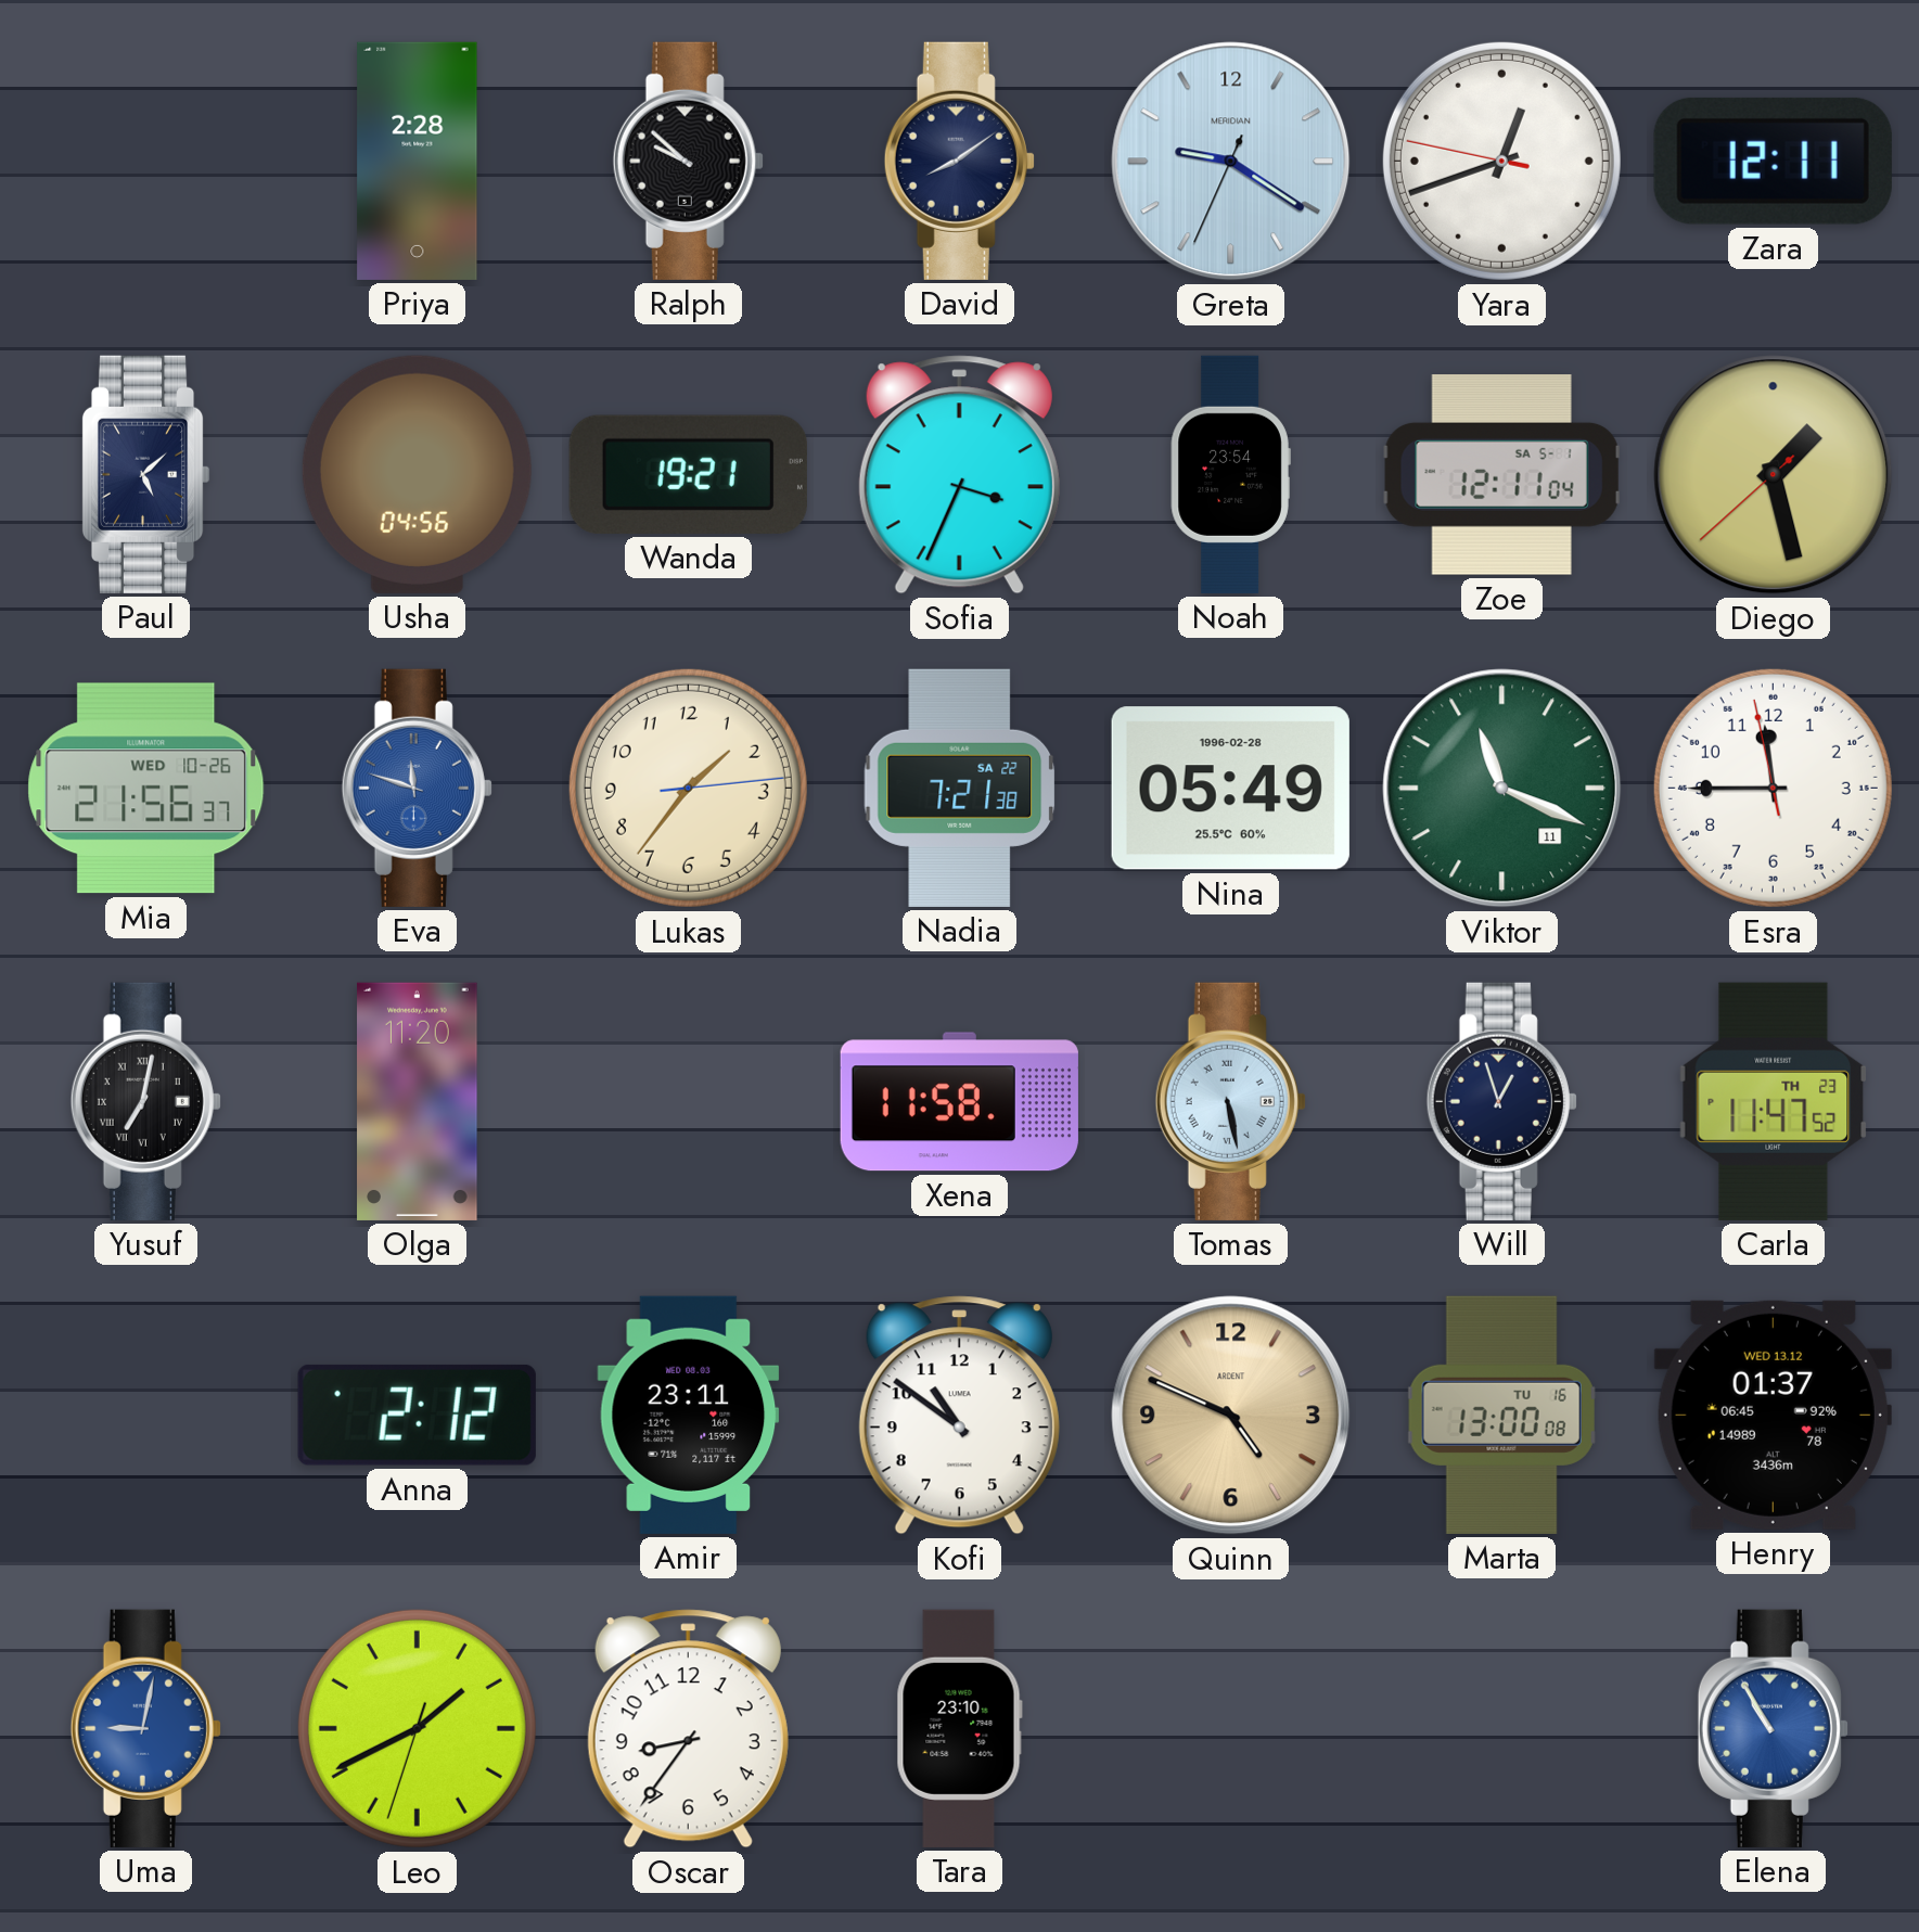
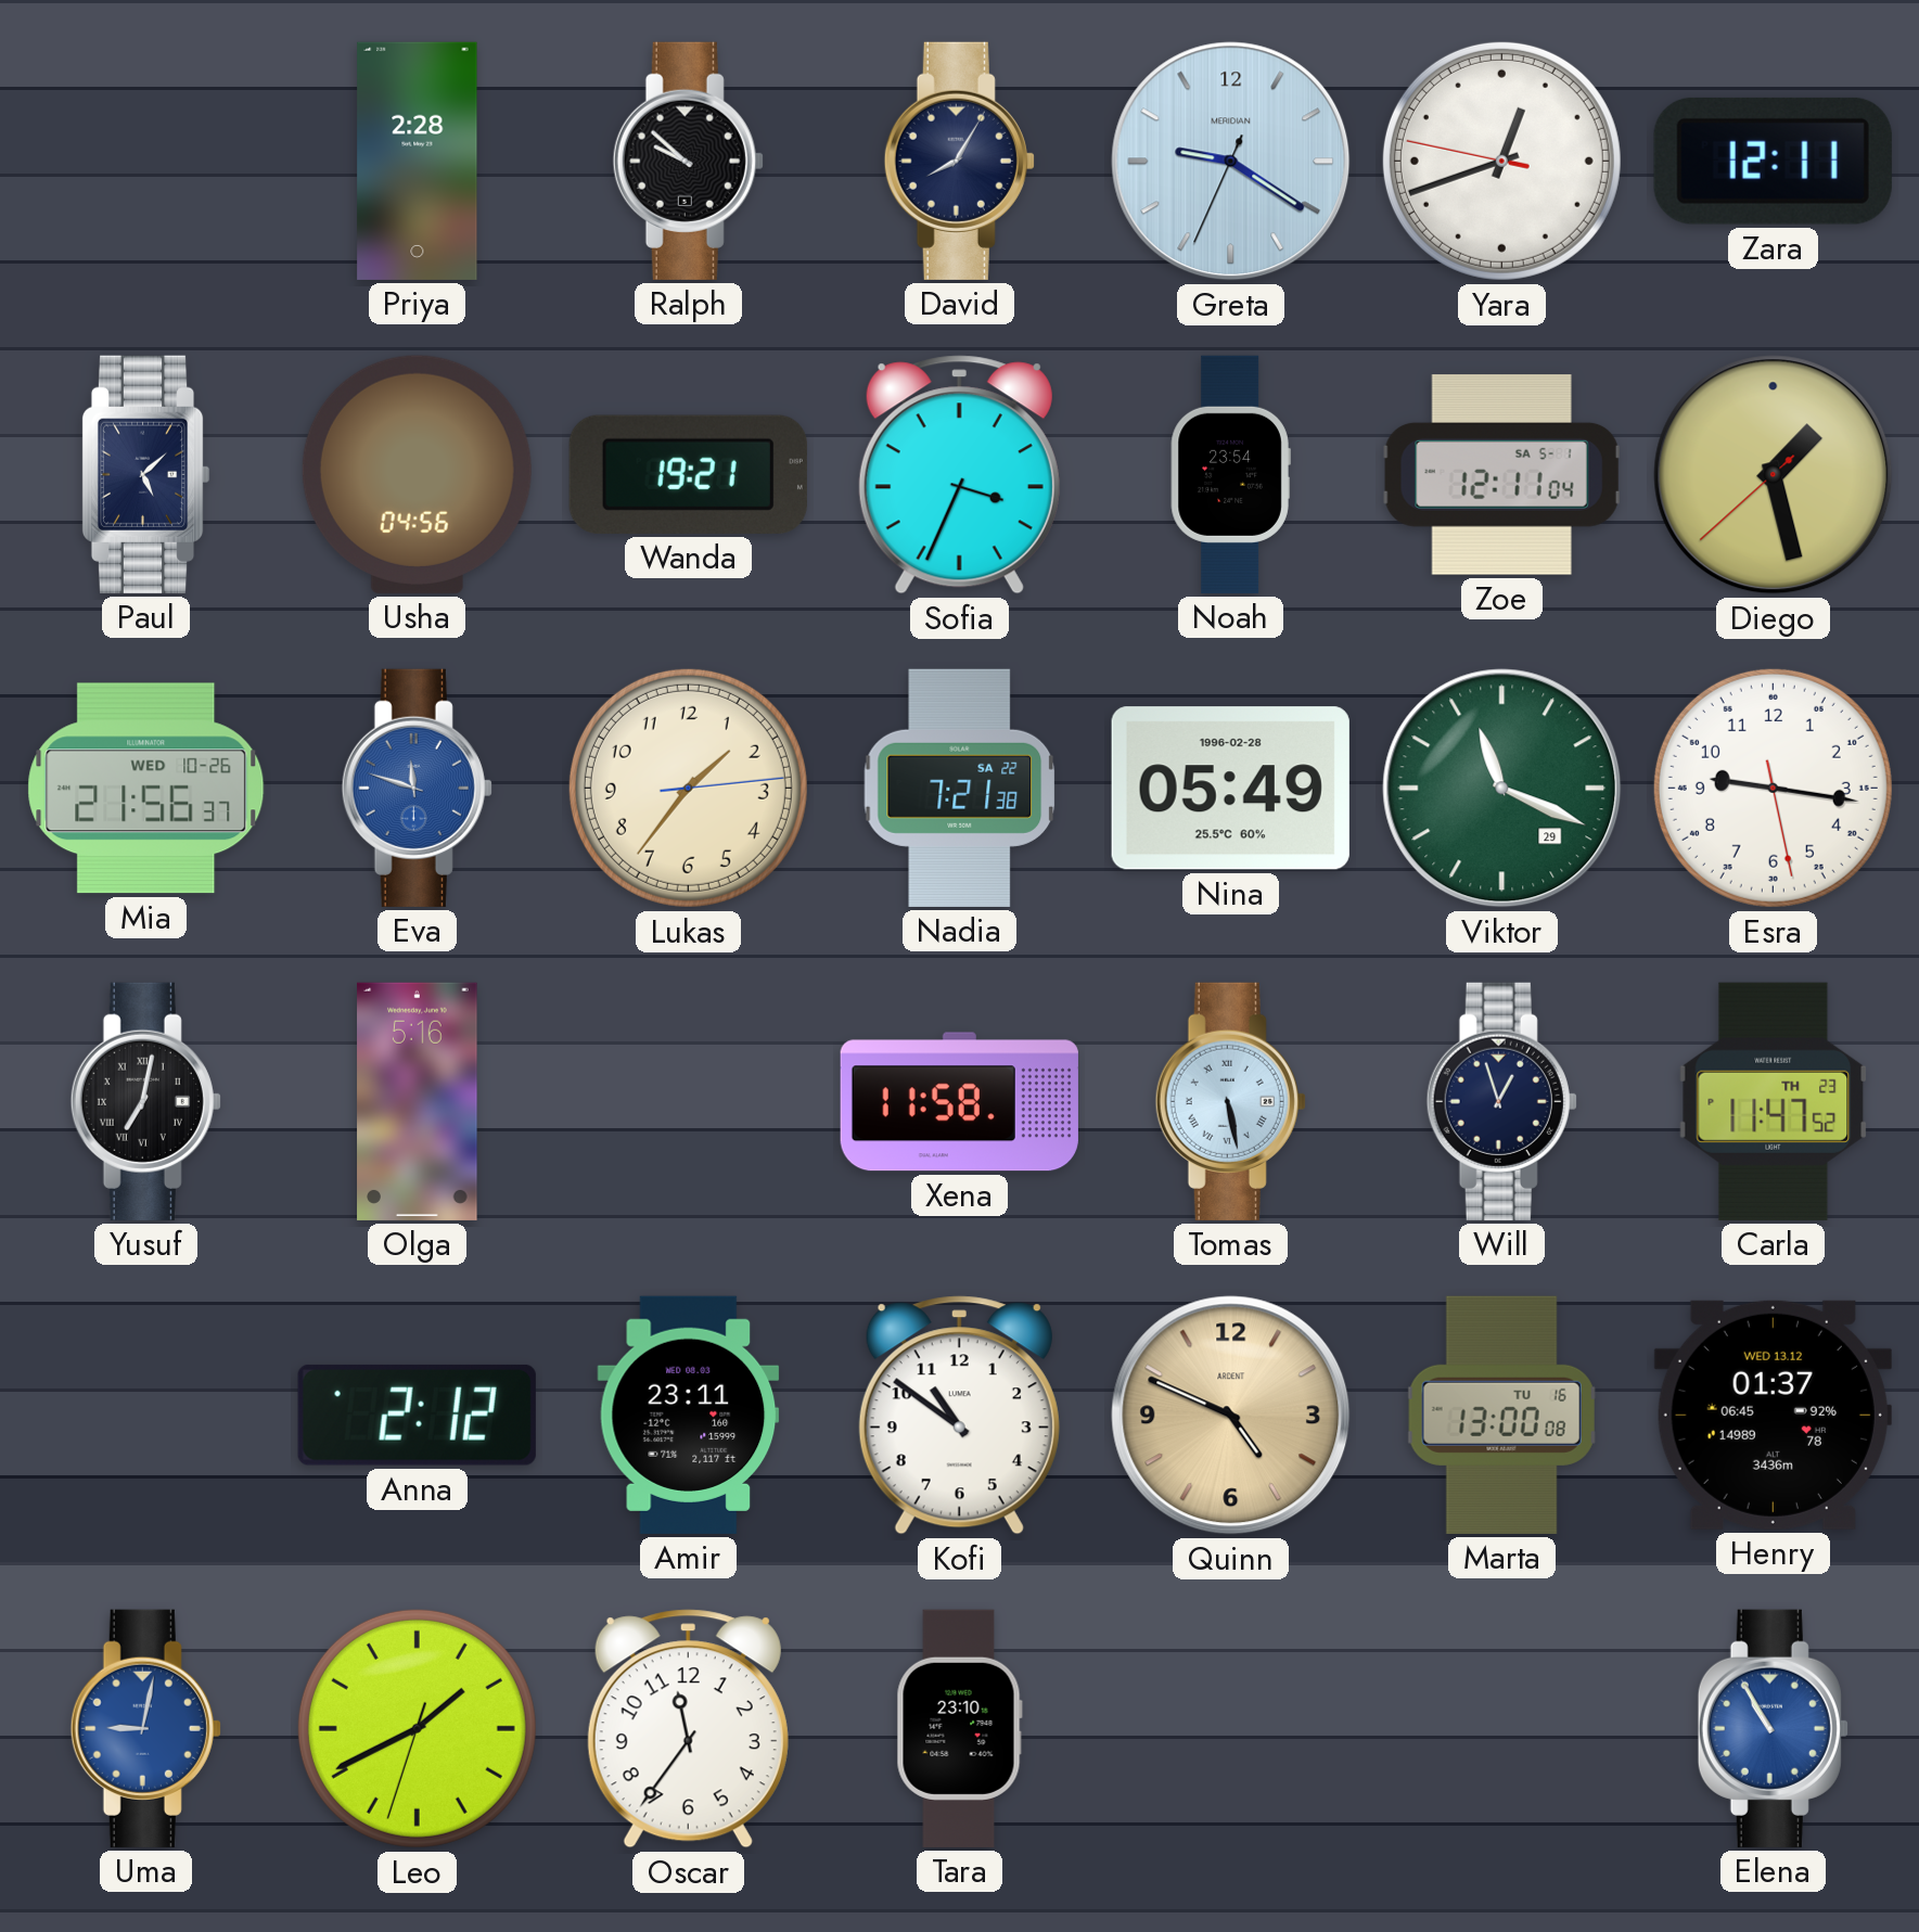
David: 8:09 -> 8:05 (959, 161)
Viktor date: 11 -> 29 (1502, 789)
Esra: 11:44 -> 9:16 (1773, 788)
Olga: 11:20 -> 5:16 (418, 1101)
Oscar: 8:36 -> 11:36 (688, 1729)
